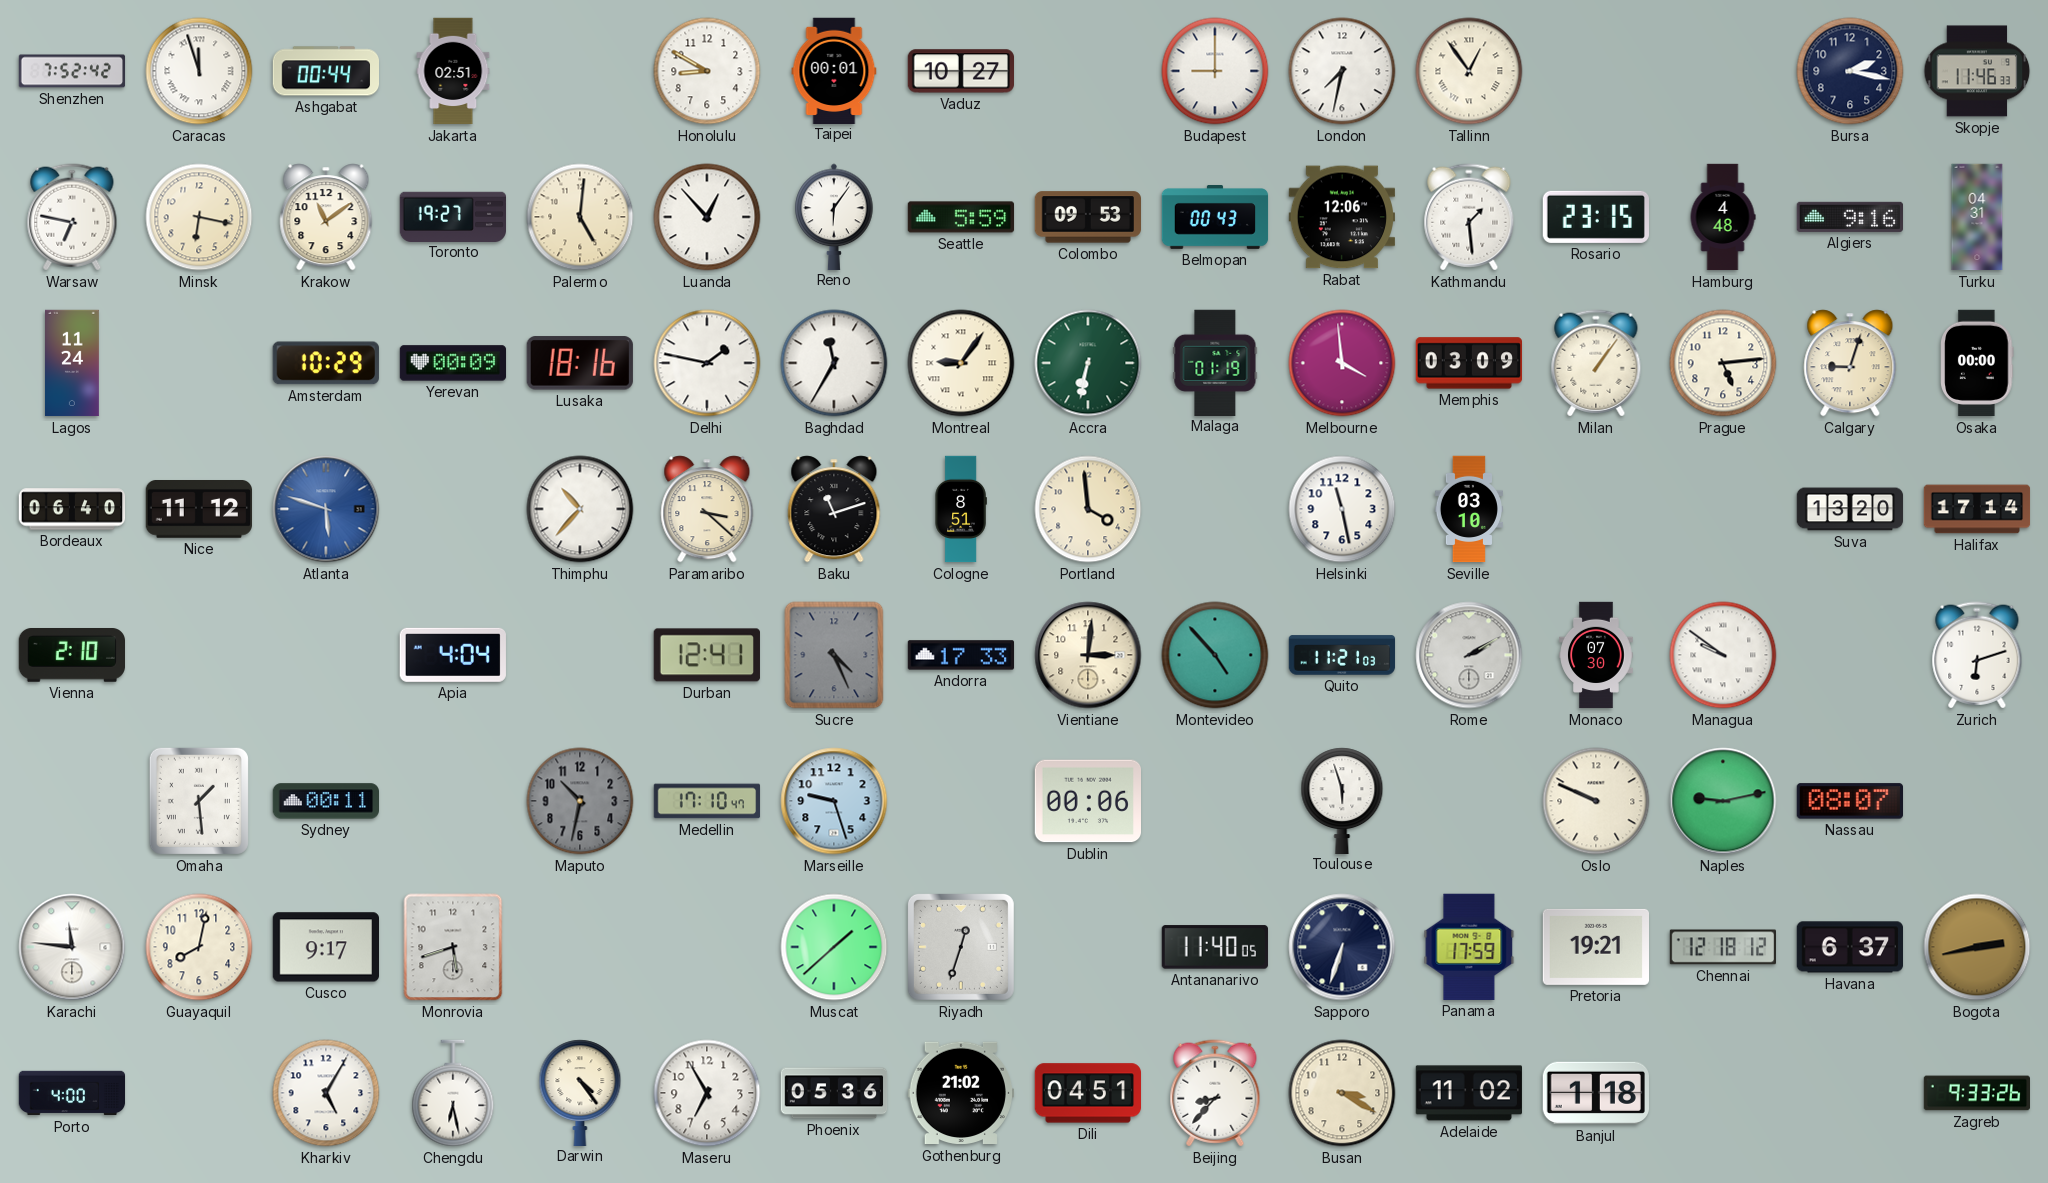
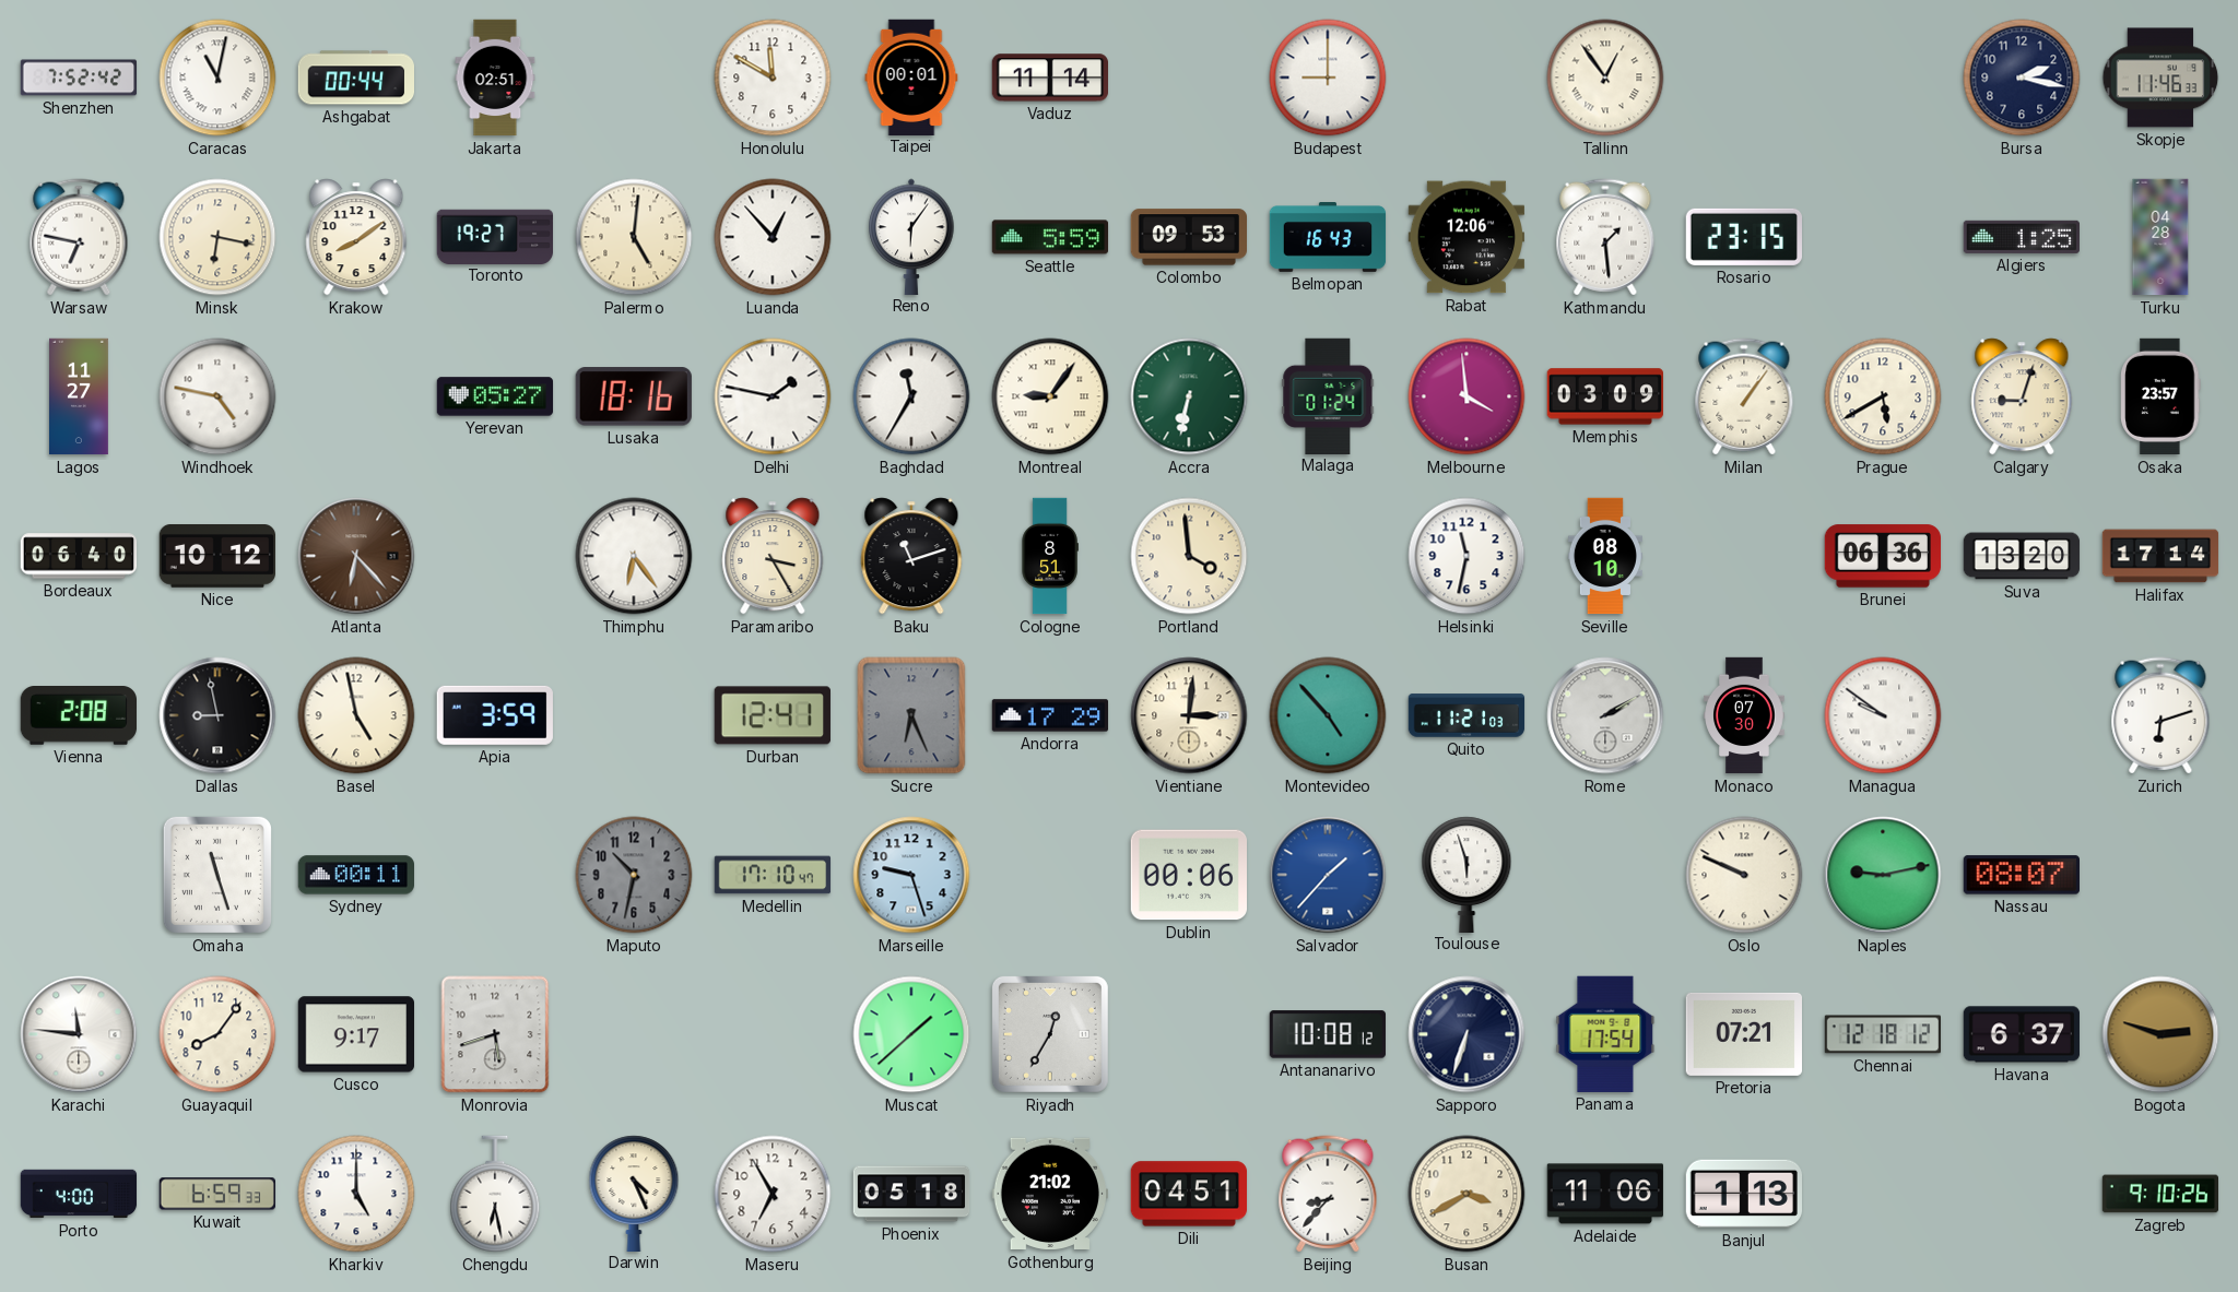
Caracas: 11:57 -> 11:02 (217, 78)
Honolulu: 8:50 -> 11:50 (773, 78)
Vaduz: 10:27 -> 11:14 (1049, 78)
London: 7:32 -> none (1342, 71)
Krakow: 11:09 -> 8:09 (356, 237)
Belmopan: 00:43 -> 16:43 (1328, 238)
Hamburg: 4:48 -> none (1723, 217)
Algiers: 9:16 -> 1:25 (2021, 237)
Turku: 04:31 -> 04:28 (2160, 237)
Lagos: 11:24 -> 11:27 (80, 396)
Windhoek: none -> 4:47 (217, 396)
Amsterdam: 10:29 -> none (326, 363)
Yerevan: 00:09 -> 05:27 (495, 396)
Malaga: 01:19 -> 01:24 (1328, 395)
Prague: 5:14 -> 5:40 (1883, 396)
Osaka: 00:00 -> 23:57 (2160, 396)
Nice: 11:12 -> 10:12 (216, 557)
Atlanta: 5:48 -> 6:23 (356, 556)
Atlanta dial: blue -> brown (356, 556)
Thimphu: 10:37 -> 6:24 (634, 556)
Paramaribo: 3:22 -> 3:25 (773, 556)
Helsinki: 11:28 -> 11:32 (1467, 556)
Seville: 03:10 -> 08:10 (1605, 556)
Brunei: none -> 06:36 (1882, 556)
Vienna: 2:10 -> 2:08 (78, 716)
Dallas: none -> 8:58 (217, 715)
Basel: none -> 4:58 (356, 715)
Apia: 4:04 -> 3:59 (495, 715)
Sucre: 4:26 -> 6:26 (911, 715)
Andorra: 17:33 -> 17:29 (1050, 715)
Omaha: 1:29 -> 11:27 (217, 875)
Salvador: none -> 1:37 (1328, 875)
Guayaquil: 8:02 -> 8:06 (217, 1034)
Riyadh: 12:33 -> 12:35 (1050, 1034)
Antananarivo: 11:40 -> 10:08 (1328, 1034)
Panama: 17:59 -> 17:54 (1605, 1034)
Pretoria: 19:21 -> 07:21 (1743, 1034)
Bogota: 2:43 -> 2:48 (2160, 1034)
Kuwait: none -> 6:59 (216, 1194)
Kharkiv: 5:05 -> 5:00 (356, 1194)
Darwin: 4:24 -> 4:26 (634, 1193)
Phoenix: 05:36 -> 05:18 (911, 1194)
Busan: 3:20 -> 3:40 (1467, 1194)
Adelaide: 11:02 -> 11:06 (1604, 1194)
Banjul: 1:18 -> 1:13 (1743, 1194)
Zagreb: 9:33 -> 9:10 (2160, 1194)
